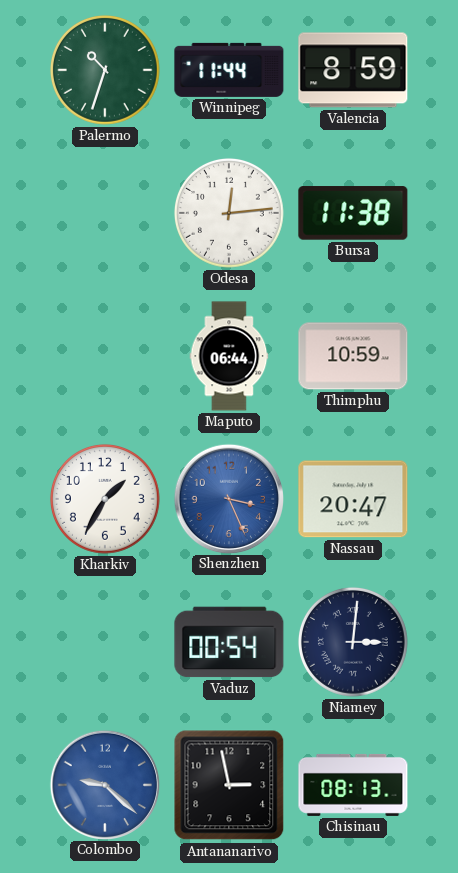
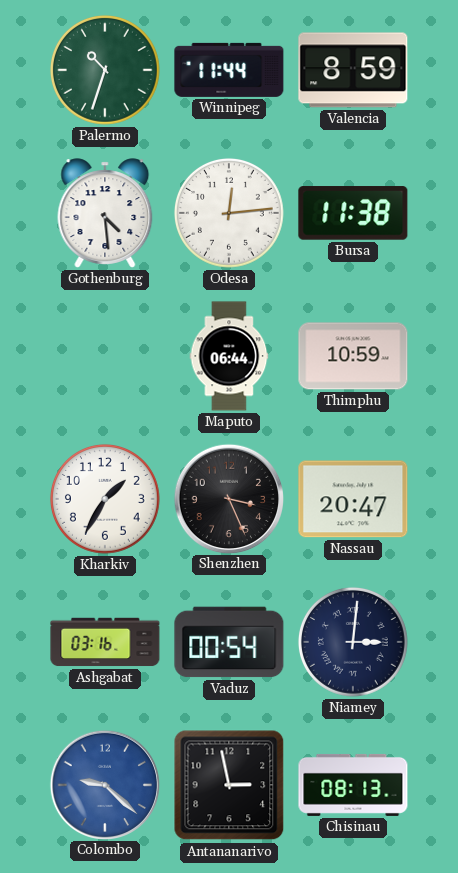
Gothenburg: none -> 4:29 (105, 213)
Shenzhen dial: blue -> black (228, 498)
Ashgabat: none -> 03:16 (105, 642)
